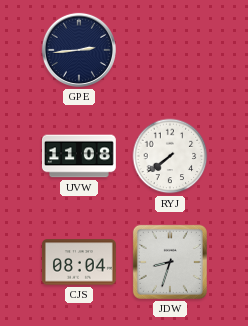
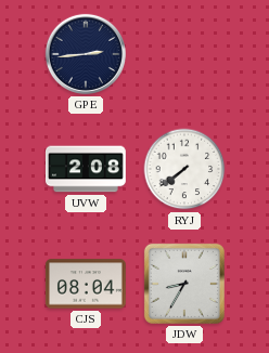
UVW: 11:08 -> 2:08 (86, 169)
JDW: 8:33 -> 8:35 (184, 284)
